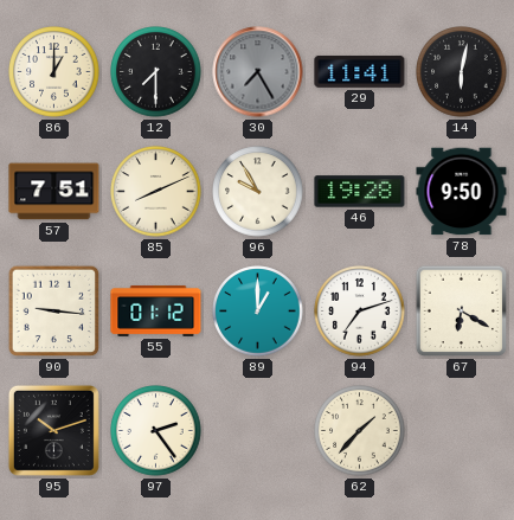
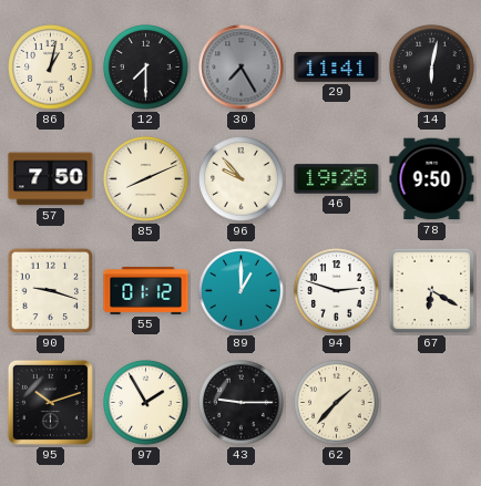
86: 1:00 -> 1:02 (51, 68)
57: 7:51 -> 7:50 (51, 179)
96: 9:55 -> 9:53 (242, 179)
90: 9:16 -> 9:18 (51, 291)
94: 7:12 -> 2:48 (337, 291)
97: 2:24 -> 1:55 (146, 403)
43: none -> 9:15 (242, 403)
